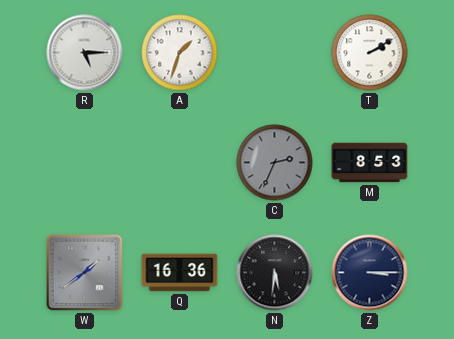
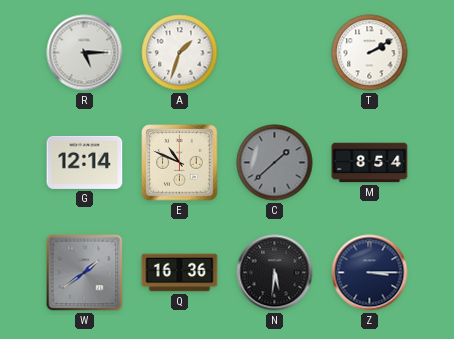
G: none -> 12:14 (85, 162)
E: none -> 10:49 (180, 163)
C: 2:34 -> 1:38 (275, 163)
M: 8:53 -> 8:54 (370, 163)
